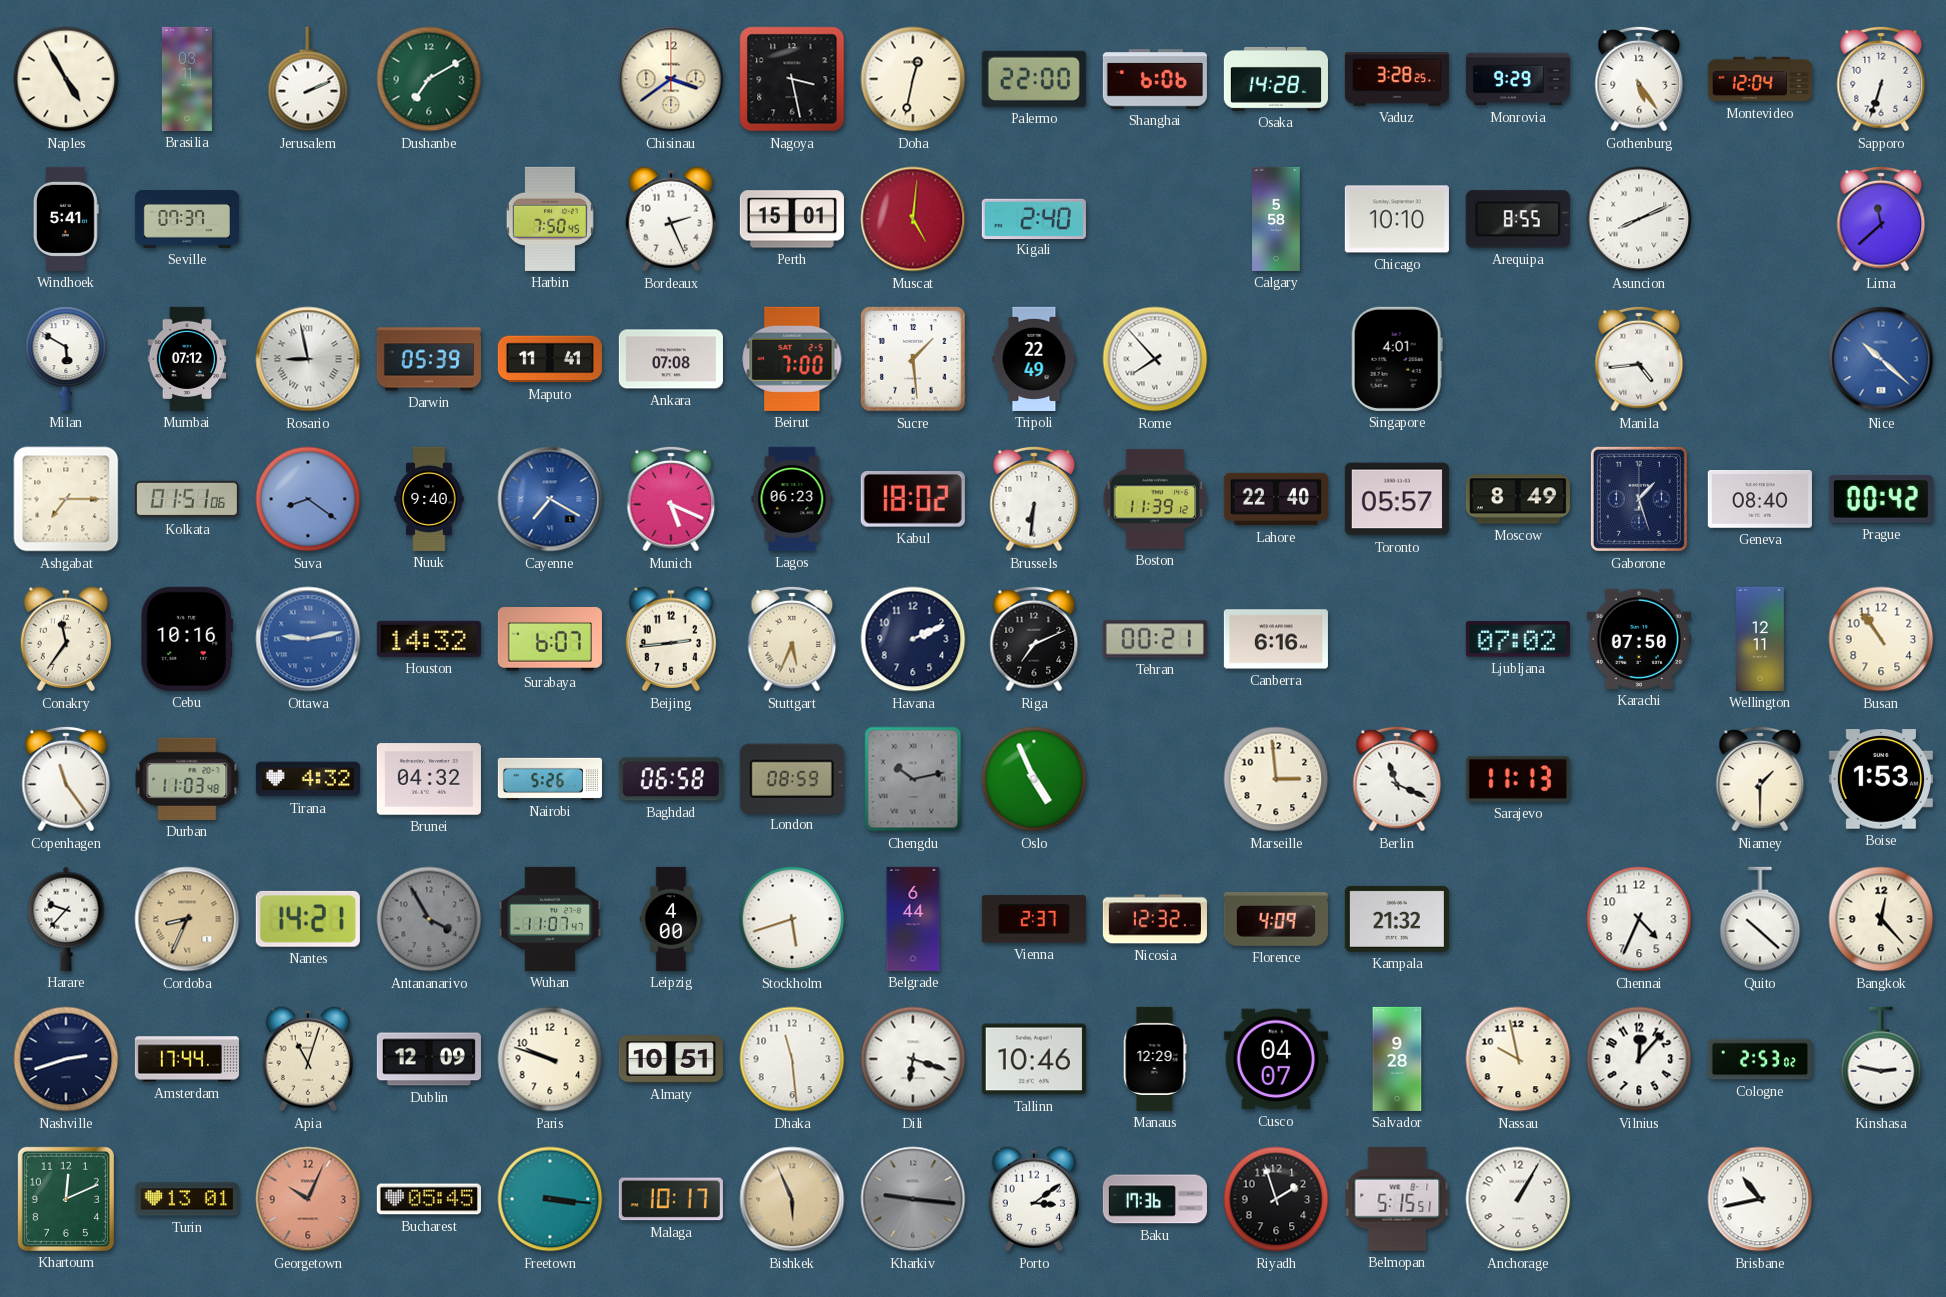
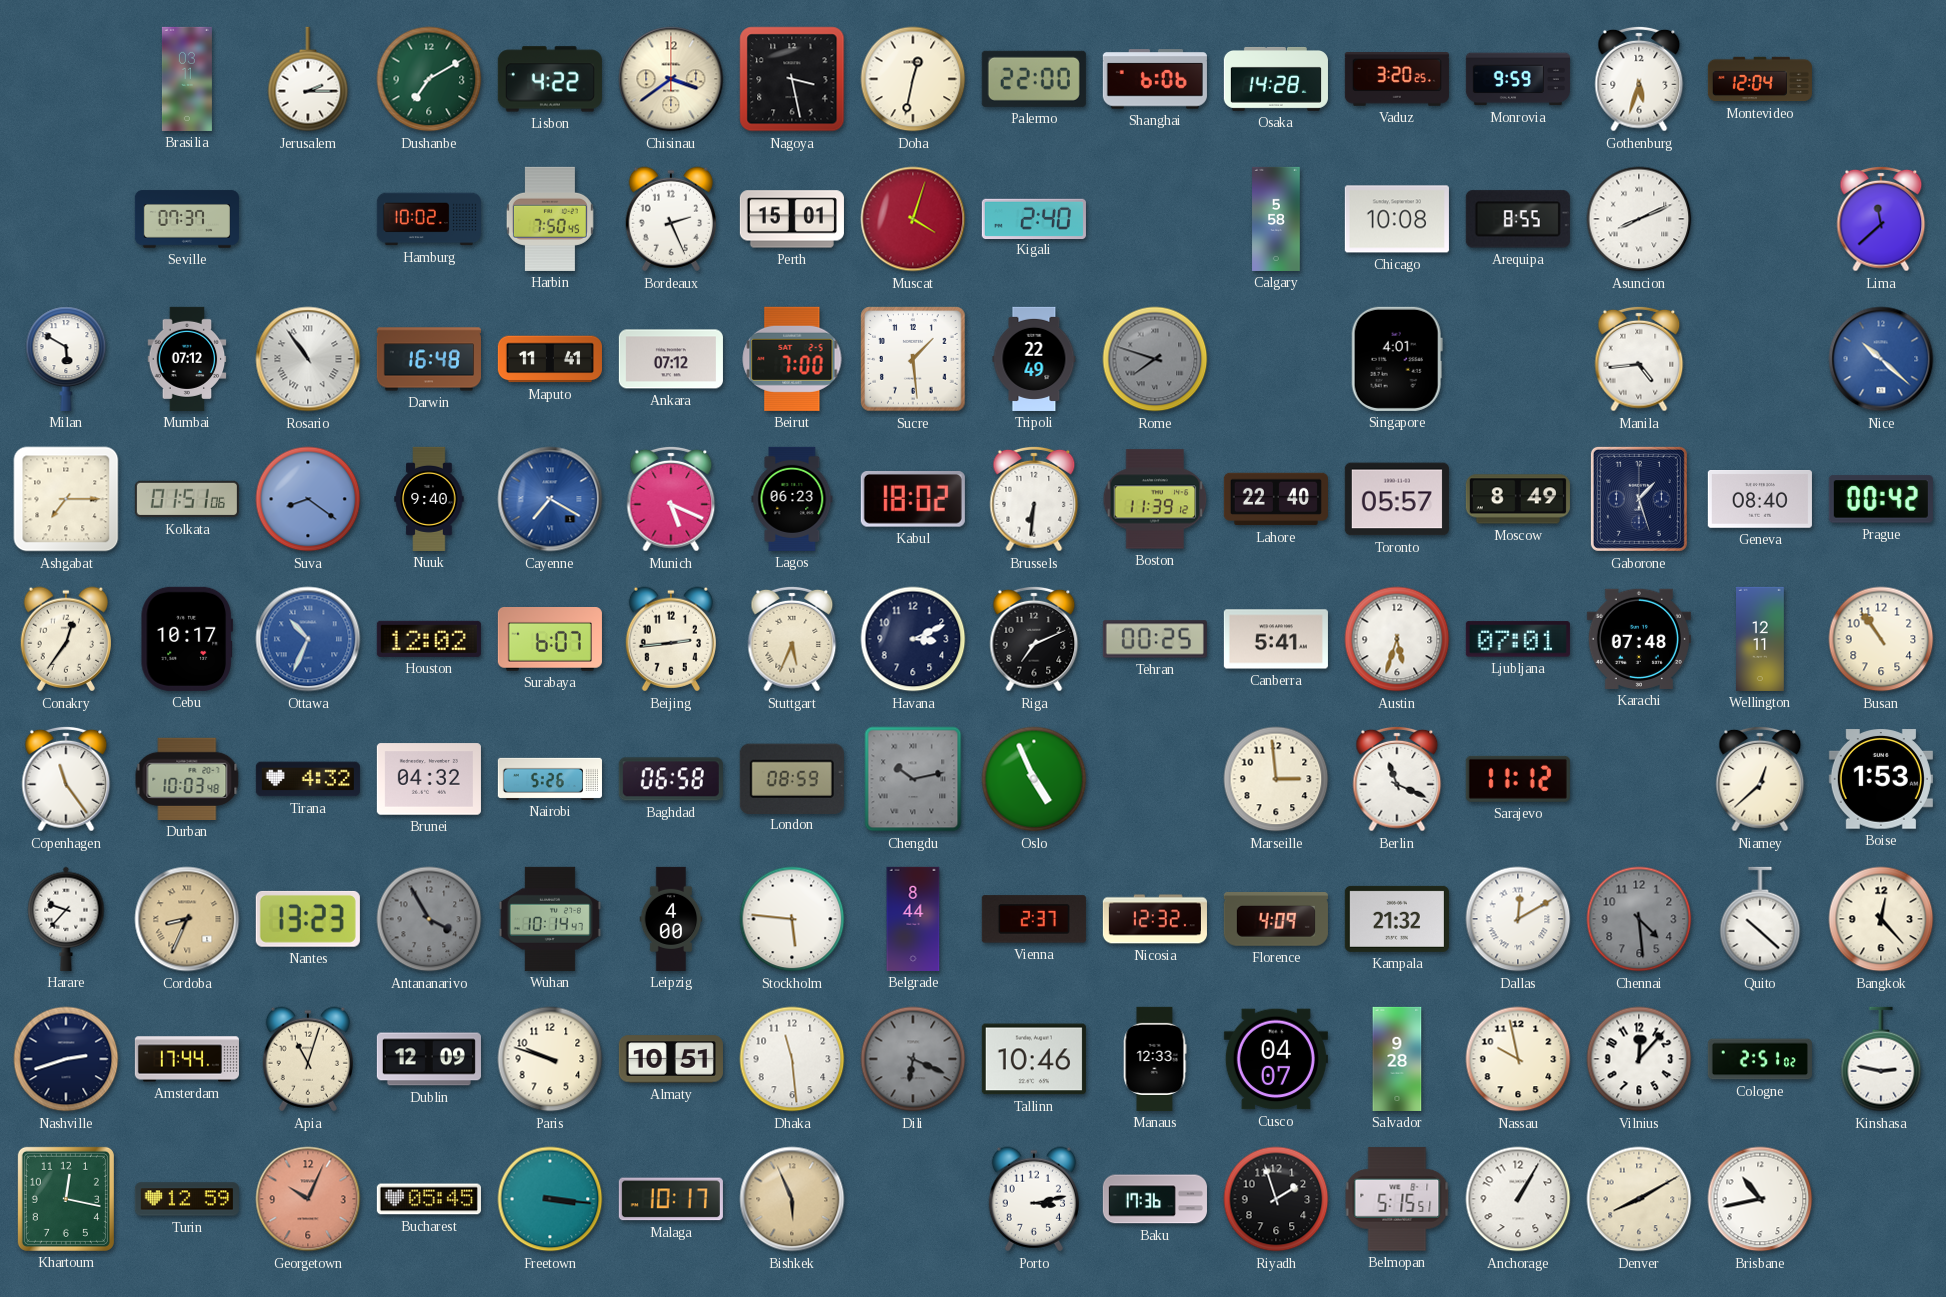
Naples: 4:55 -> none (66, 79)
Jerusalem: 2:11 -> 2:15 (308, 79)
Lisbon: none -> 4:22 (550, 79)
Vaduz: 3:28 -> 3:20 (1397, 80)
Monrovia: 9:29 -> 9:59 (1518, 79)
Gothenburg: 5:24 -> 5:33 (1639, 79)
Sapporo: 6:33 -> none (1881, 79)
Windhoek: 5:41 -> none (66, 219)
Hamburg: none -> 10:02 (429, 219)
Muscat: 5:01 -> 4:03 (913, 219)
Chicago: 10:10 -> 10:08 (1397, 219)
Rosario: 8:58 -> 10:54 (308, 359)
Darwin: 05:39 -> 16:48 (429, 359)
Ankara: 07:08 -> 07:12 (671, 359)
Rome: 7:53 -> 7:48 (1155, 359)
Rome dial: white -> grey (1155, 359)
Conakry: 11:36 -> 12:36 (66, 639)
Cebu: 10:16 -> 10:17 (186, 639)
Ottawa: 9:13 -> 10:34 (308, 639)
Houston: 14:32 -> 12:02 (429, 639)
Havana: 2:11 -> 3:11 (913, 639)
Tehran: 00:21 -> 00:25 (1155, 639)
Canberra: 6:16 -> 5:41 (1276, 639)
Austin: none -> 5:33 (1397, 639)
Ljubljana: 07:02 -> 07:01 (1518, 639)
Karachi: 07:50 -> 07:48 (1639, 639)
Durban: 11:03 -> 10:03 (187, 779)
Sarajevo: 11:13 -> 11:12 (1518, 779)
Niamey: 1:30 -> 12:38 (1760, 779)
Nantes: 14:21 -> 13:23 (308, 919)
Wuhan: 11:07 -> 10:14 (550, 919)
Stockholm: 5:42 -> 5:46 (792, 919)
Belgrade: 6:44 -> 8:44 (913, 919)
Dallas: none -> 12:10 (1518, 919)
Chennai: 4:34 -> 4:29 (1639, 919)
Chennai dial: white -> grey (1639, 919)
Dili: 6:18 -> 6:19 (913, 1059)
Dili dial: white -> grey (913, 1059)
Manaus: 12:29 -> 12:33 (1155, 1059)
Cologne: 2:53 -> 2:51 (1760, 1059)
Khartoum: 12:11 -> 12:17 (66, 1199)
Turin: 13:01 -> 12:59 (187, 1199)
Kharkiv: 9:16 -> none (913, 1199)
Porto: 3:09 -> 3:13 (1034, 1199)
Denver: none -> 8:10 (1639, 1199)
